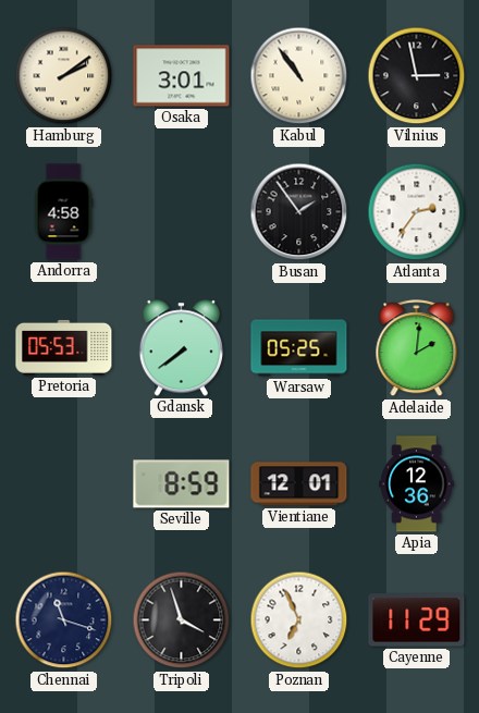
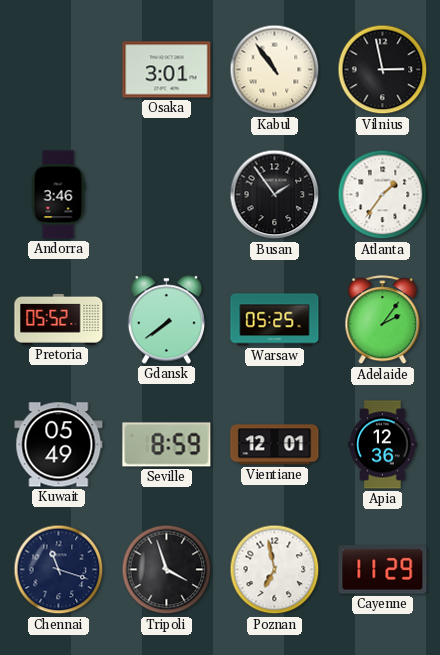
Hamburg: 2:09 -> none (64, 76)
Andorra: 4:58 -> 3:46 (58, 195)
Atlanta: 2:36 -> 1:36 (383, 195)
Pretoria: 05:53 -> 05:52 (59, 319)
Adelaide: 2:01 -> 2:06 (383, 320)
Kuwait: none -> 05:49 (59, 445)
Poznan: 6:56 -> 6:58 (275, 570)
